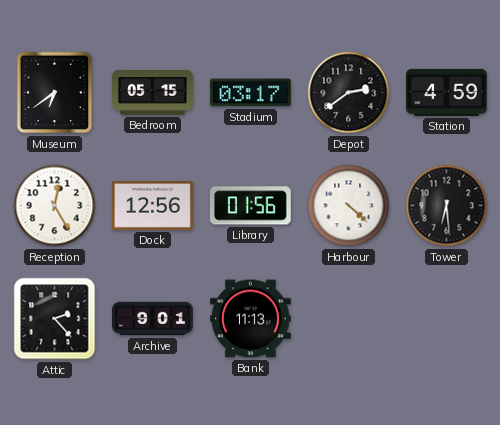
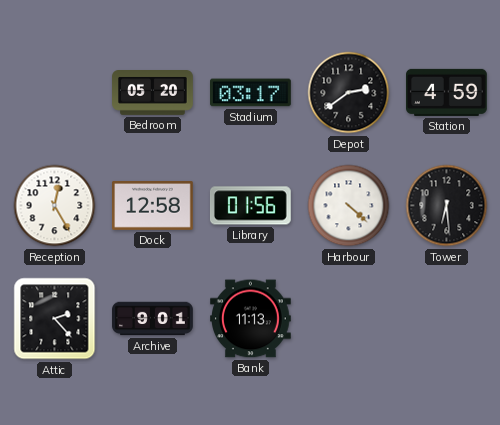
Museum: 6:39 -> none (55, 93)
Bedroom: 05:15 -> 05:20 (153, 93)
Dock: 12:56 -> 12:58 (153, 206)
